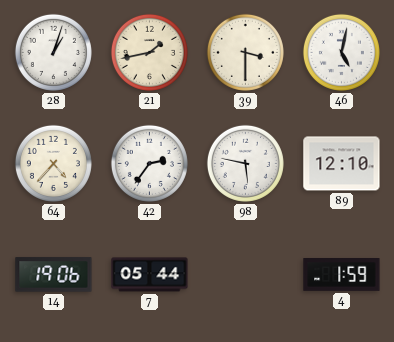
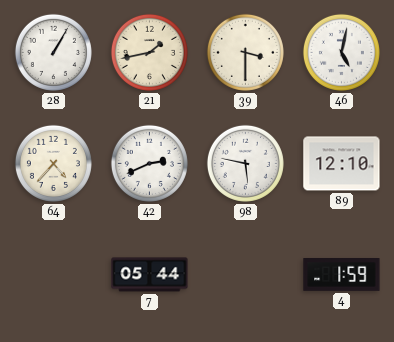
28: 1:03 -> 1:05 (53, 52)
42: 2:36 -> 2:41 (149, 163)
14: 19:06 -> none (54, 275)
